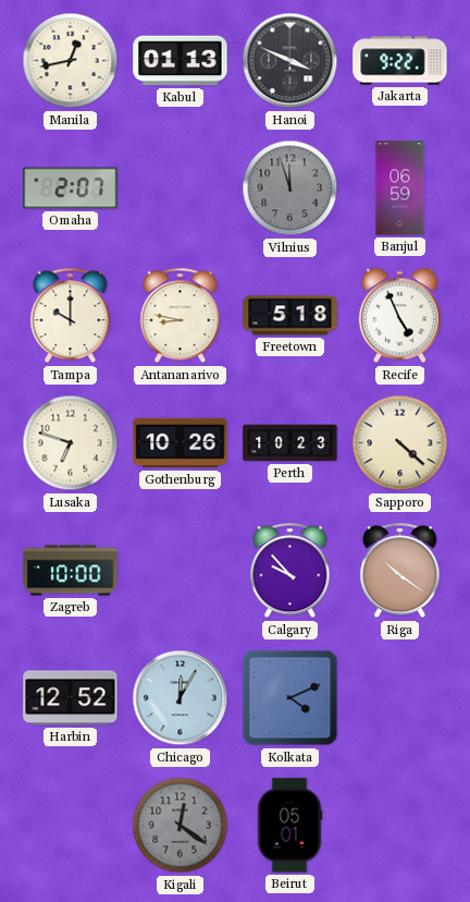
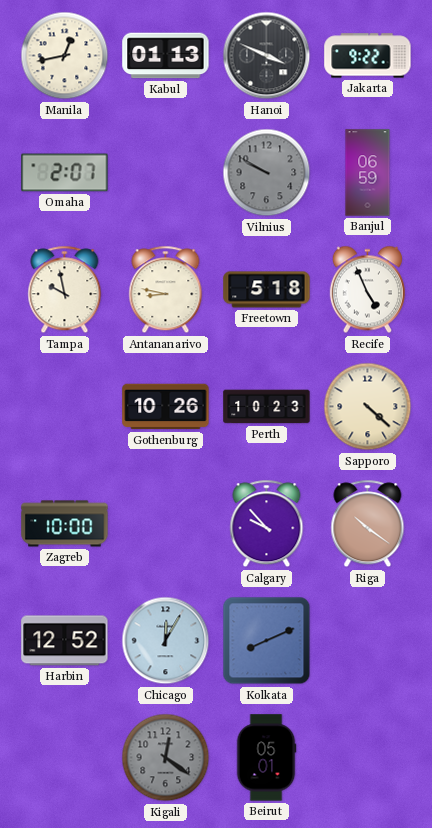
Vilnius: 11:57 -> 9:50 (267, 173)
Tampa: 10:00 -> 9:58 (65, 290)
Lusaka: 6:48 -> none (71, 443)
Kolkata: 4:11 -> 8:11 (267, 641)
